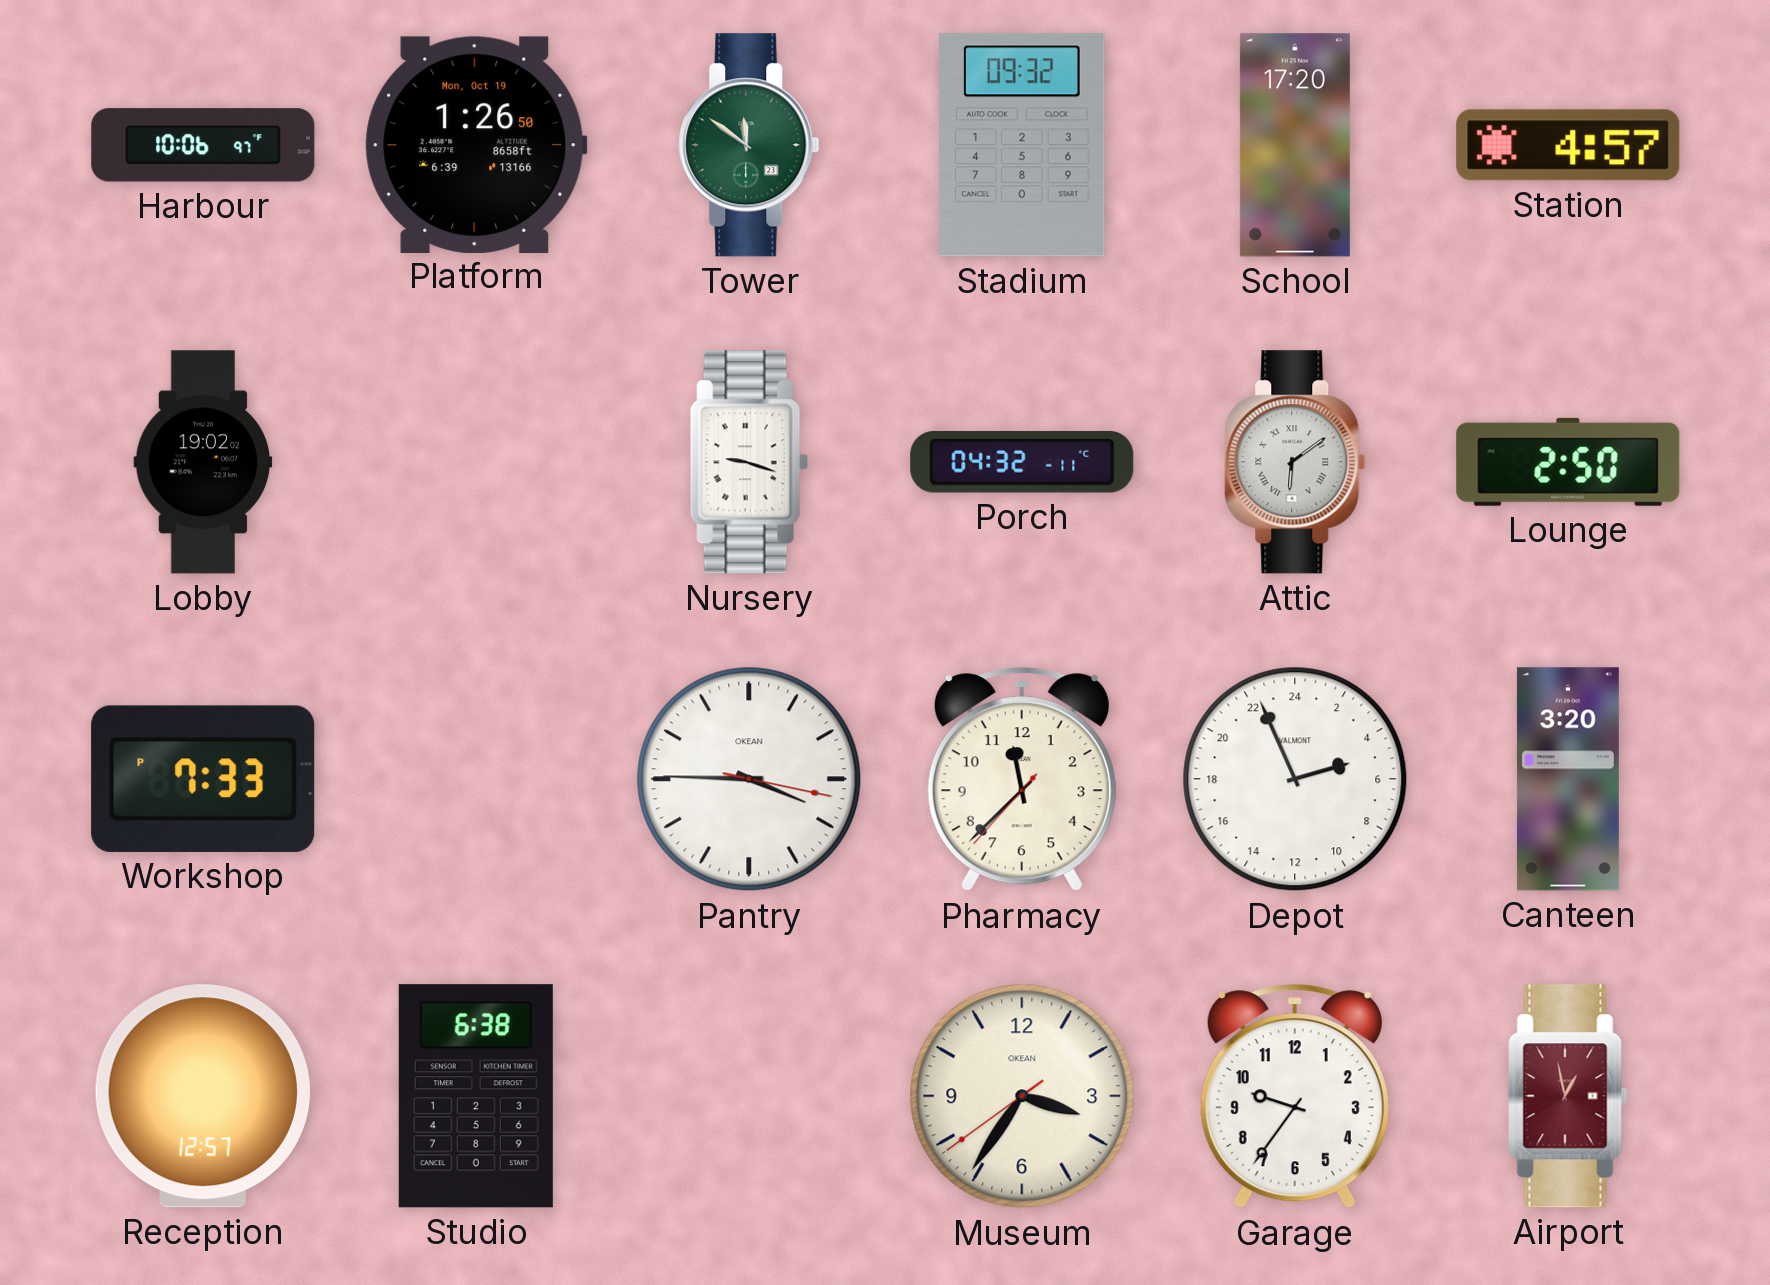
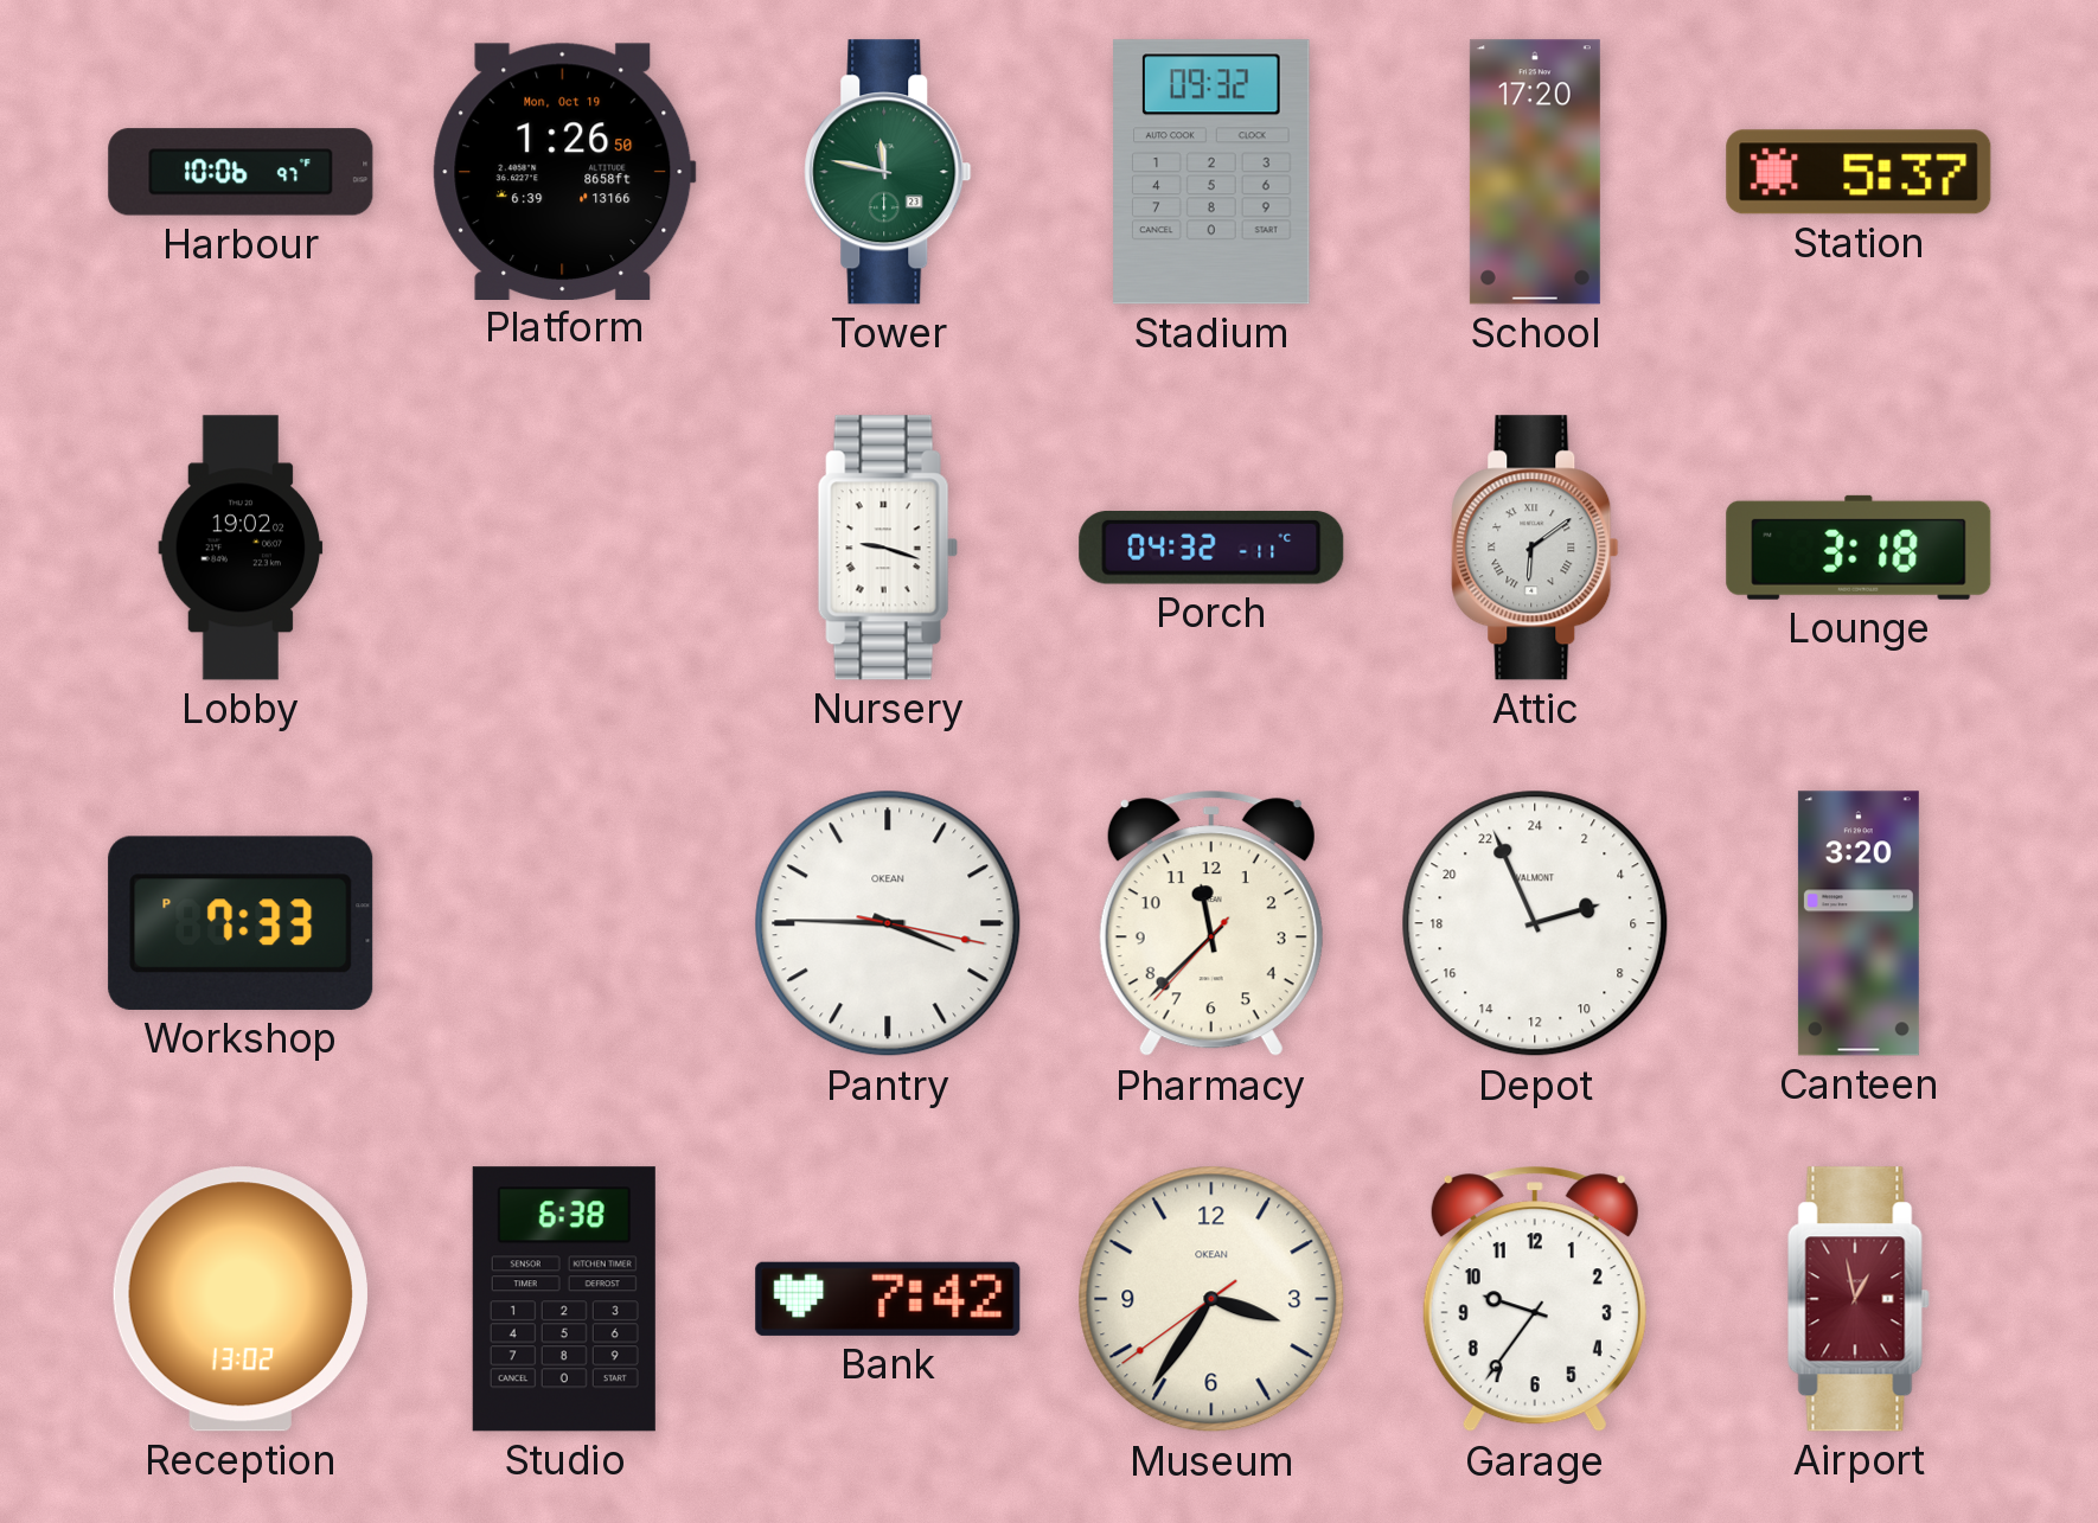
Tower: 11:51 -> 11:47 (888, 172)
Station: 4:57 -> 5:37 (1859, 172)
Lounge: 2:50 -> 3:18 (1859, 548)
Reception: 12:57 -> 13:02 (241, 1299)
Bank: none -> 7:42 (888, 1299)
